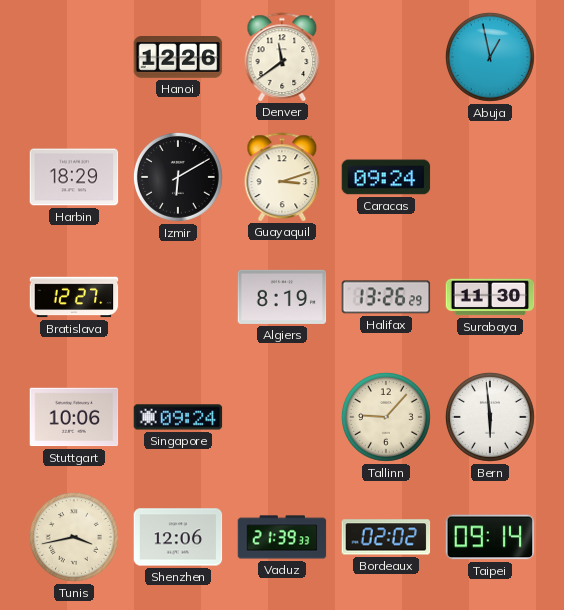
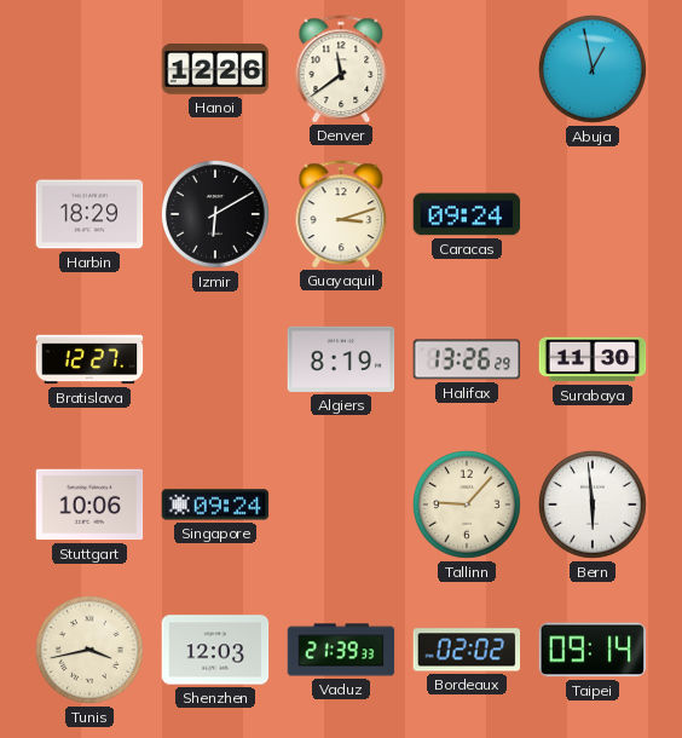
Shenzhen: 12:06 -> 12:03 (215, 650)
